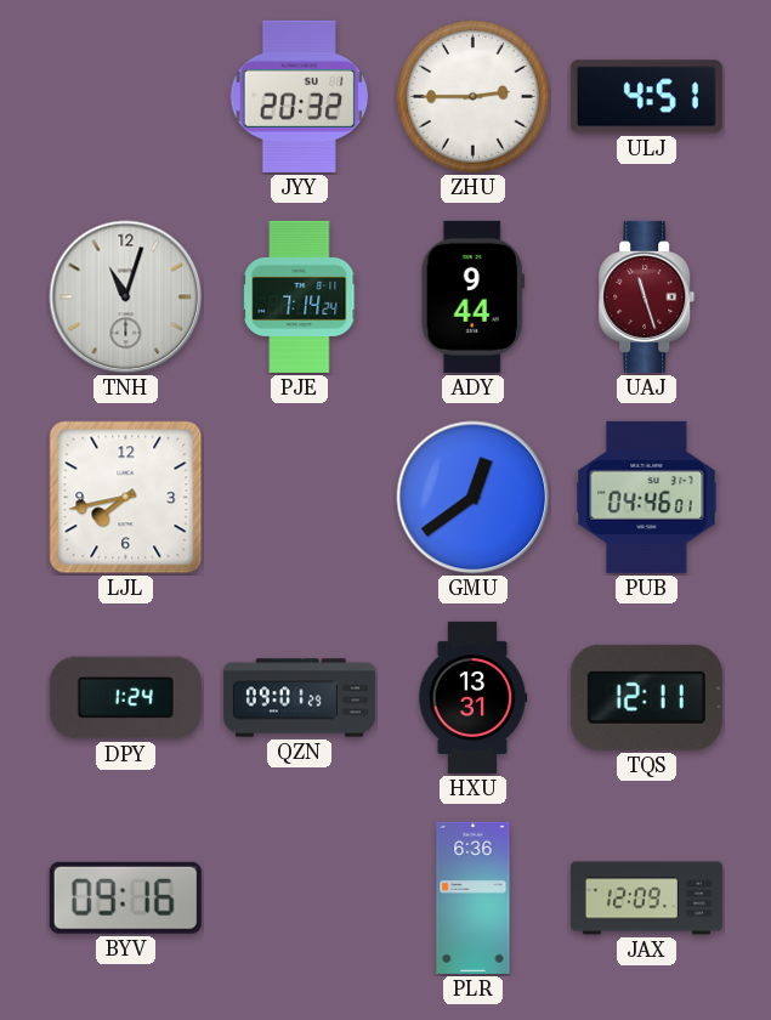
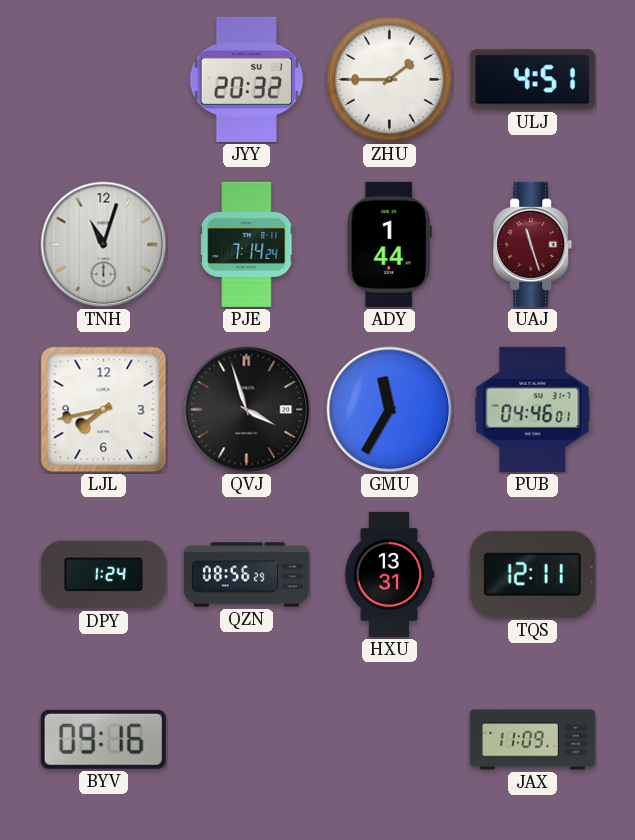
ZHU: 2:45 -> 1:45 (389, 79)
ADY: 9:44 -> 1:44 (389, 244)
QVJ: none -> 3:57 (247, 410)
GMU: 12:39 -> 11:35 (390, 410)
QZN: 09:01 -> 08:56 (246, 575)
PLR: 6:36 -> none (474, 897)
JAX: 12:09 -> 11:09 (532, 740)
